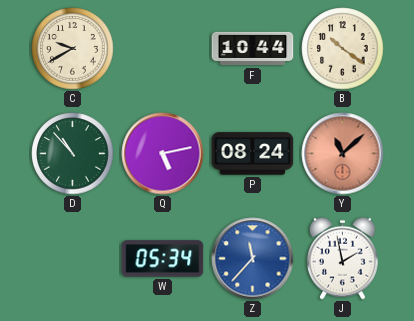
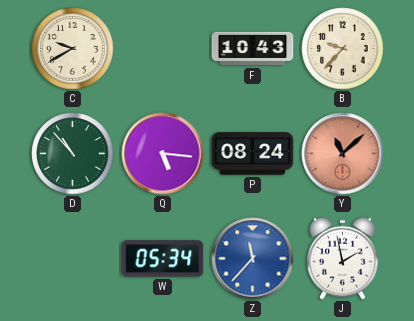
F: 10:44 -> 10:43 (253, 49)
B: 10:21 -> 9:37 (343, 49)
Q: 5:13 -> 5:16 (163, 154)
